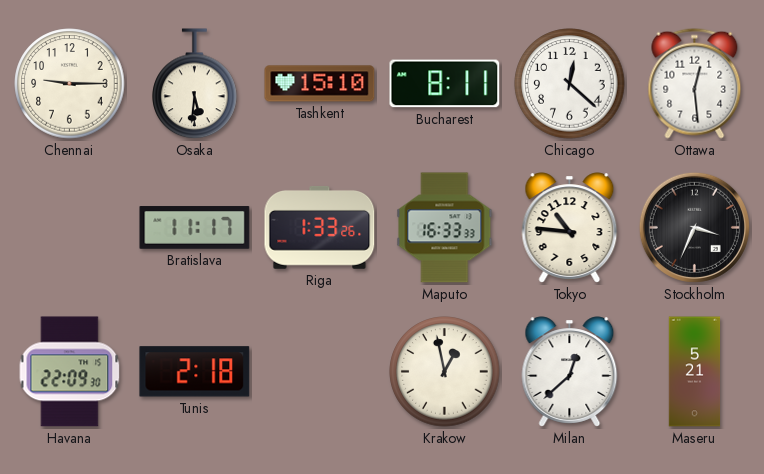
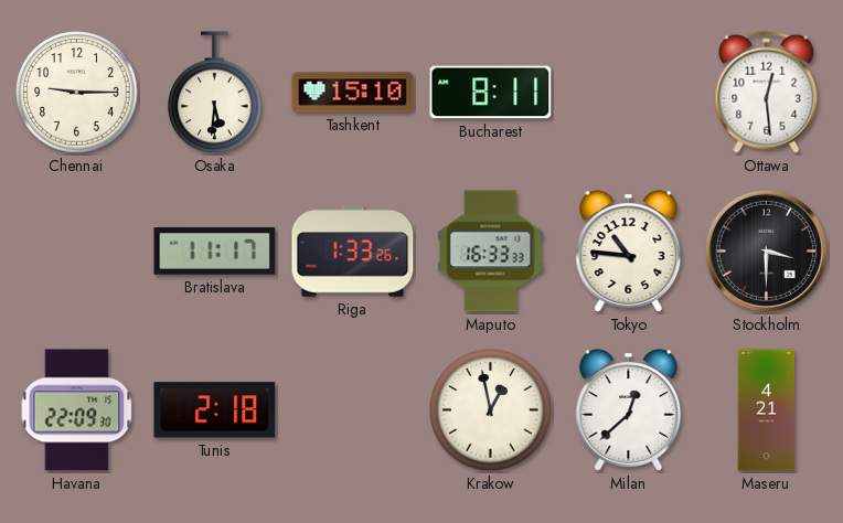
Chicago: 12:22 -> none (570, 84)
Stockholm: 3:34 -> 3:30 (766, 250)
Maseru: 5:21 -> 4:21 (767, 410)
